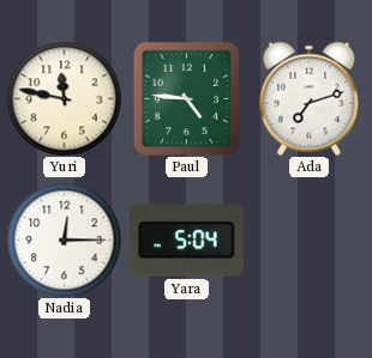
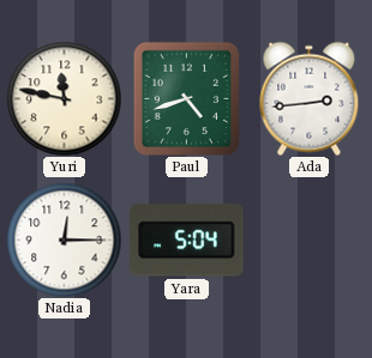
Paul: 4:46 -> 4:42 (186, 98)
Ada: 7:12 -> 2:44 (310, 98)
